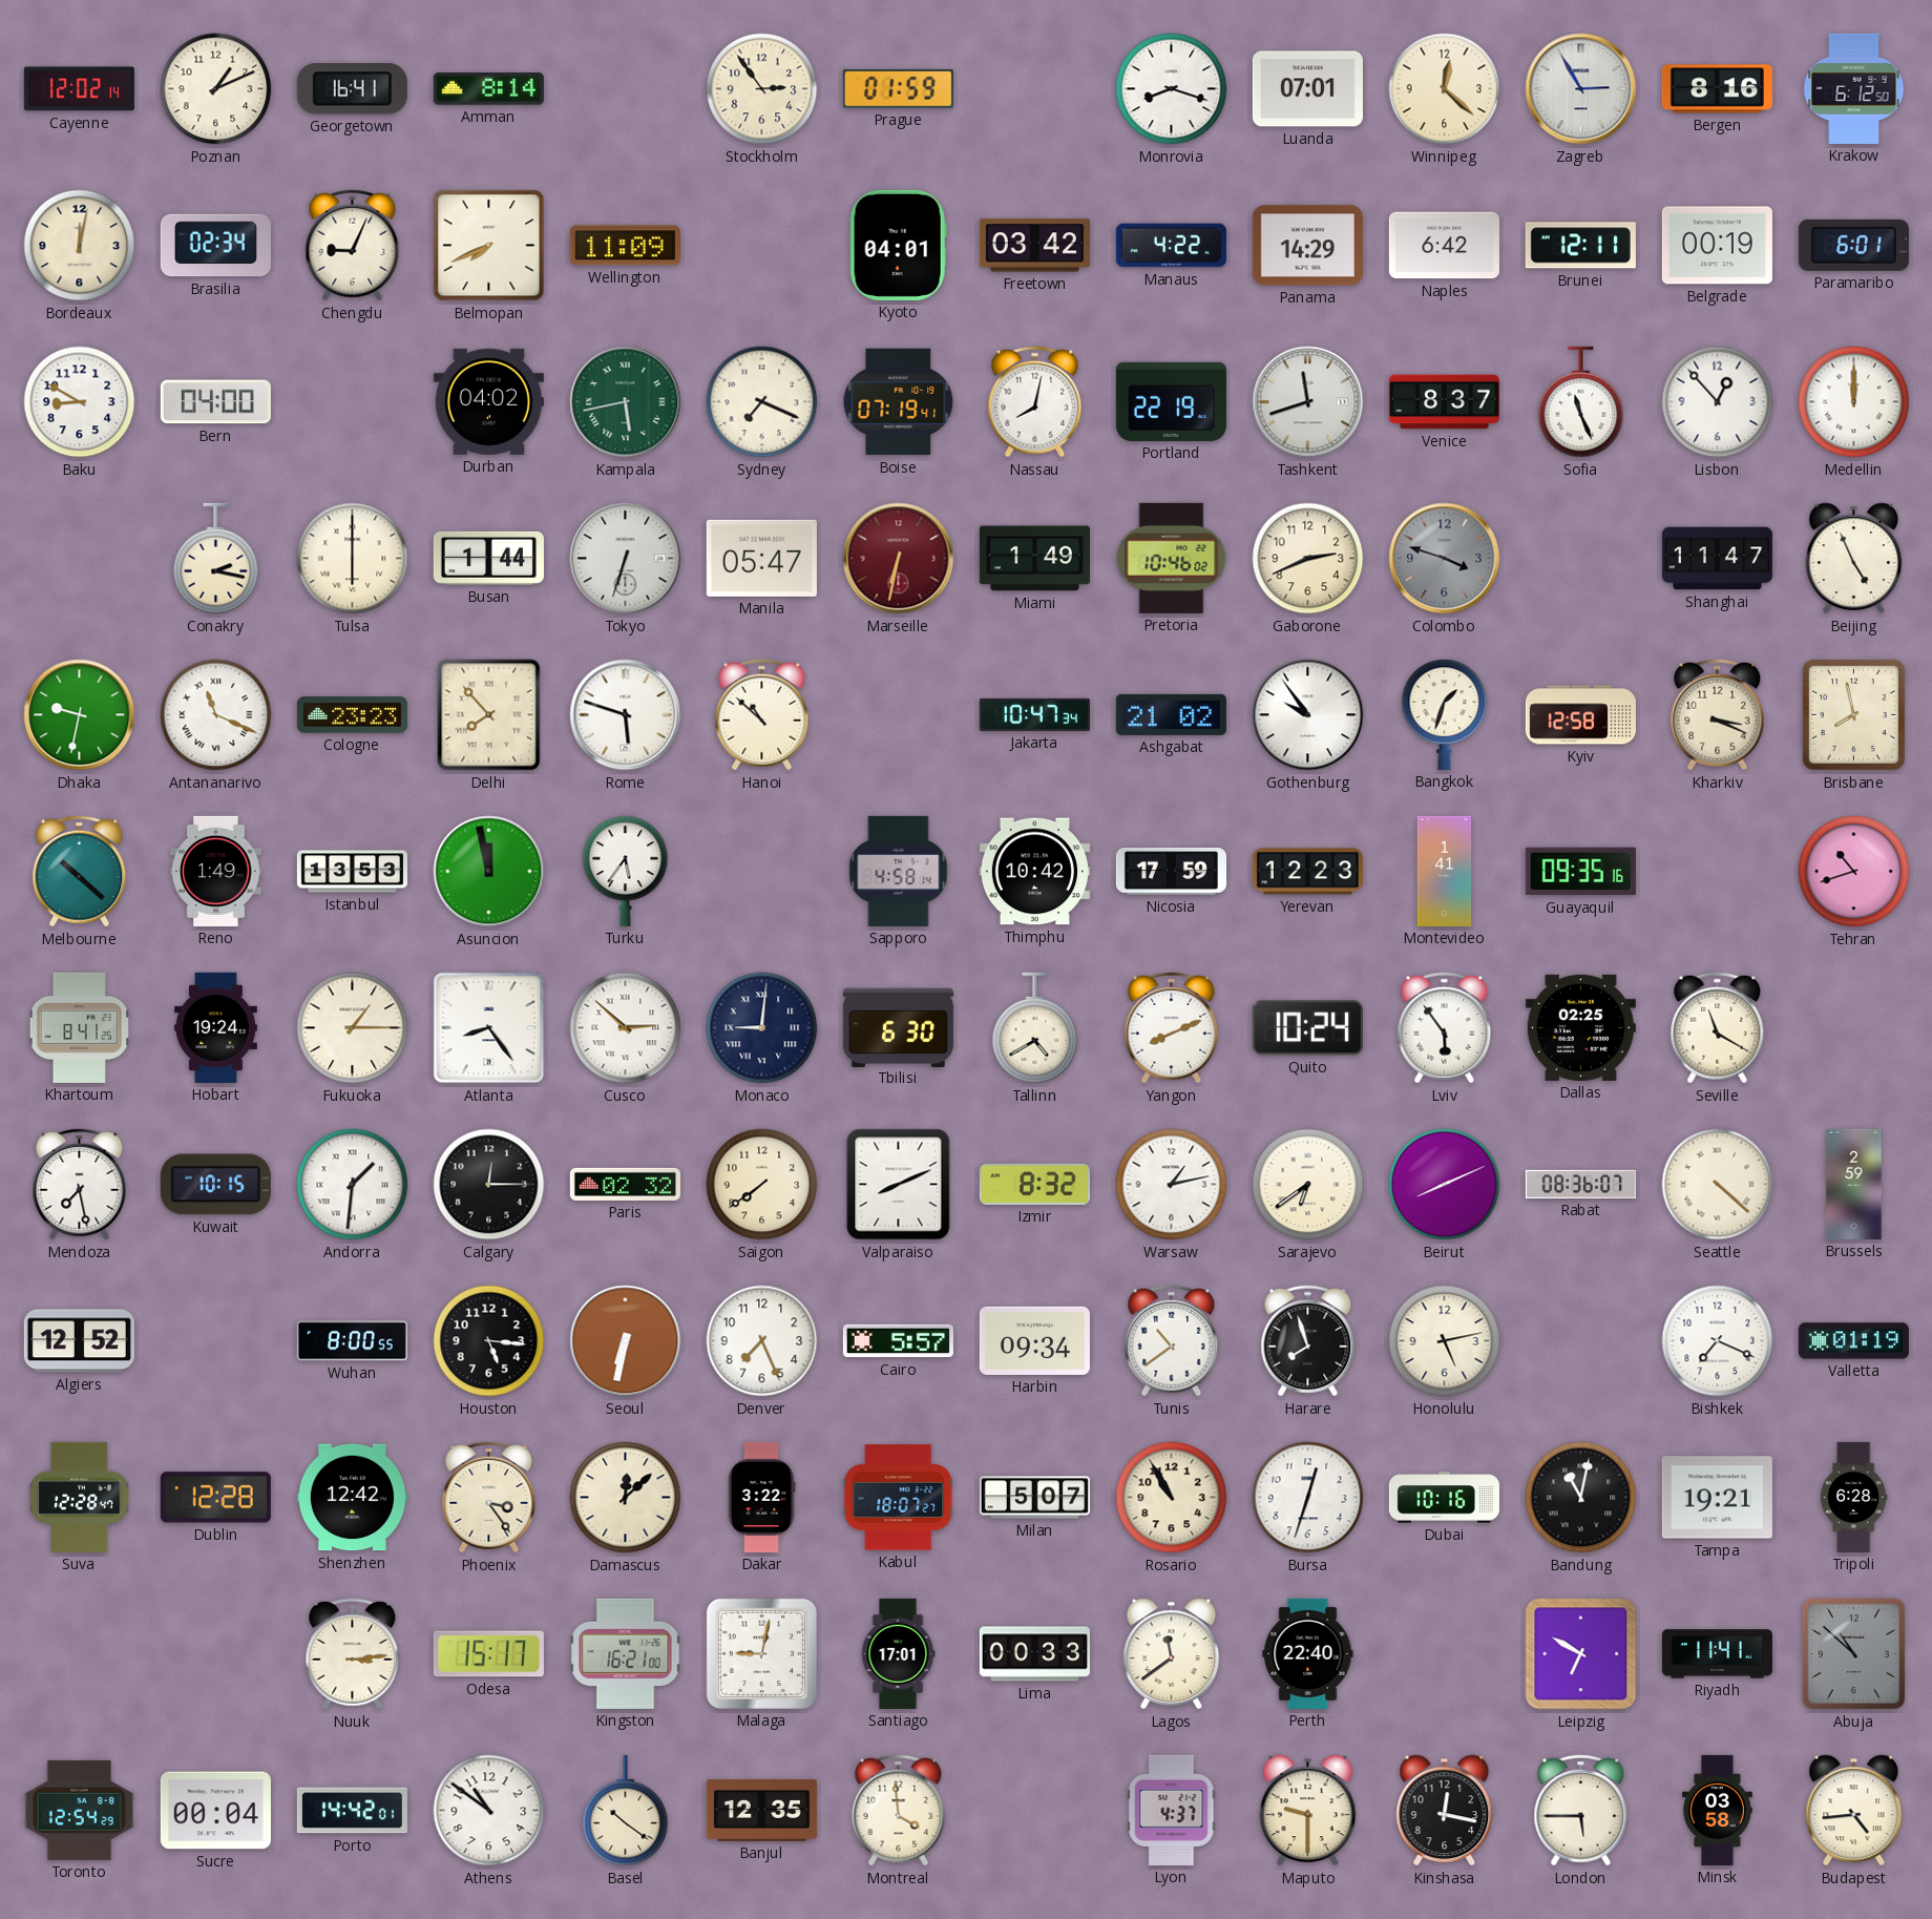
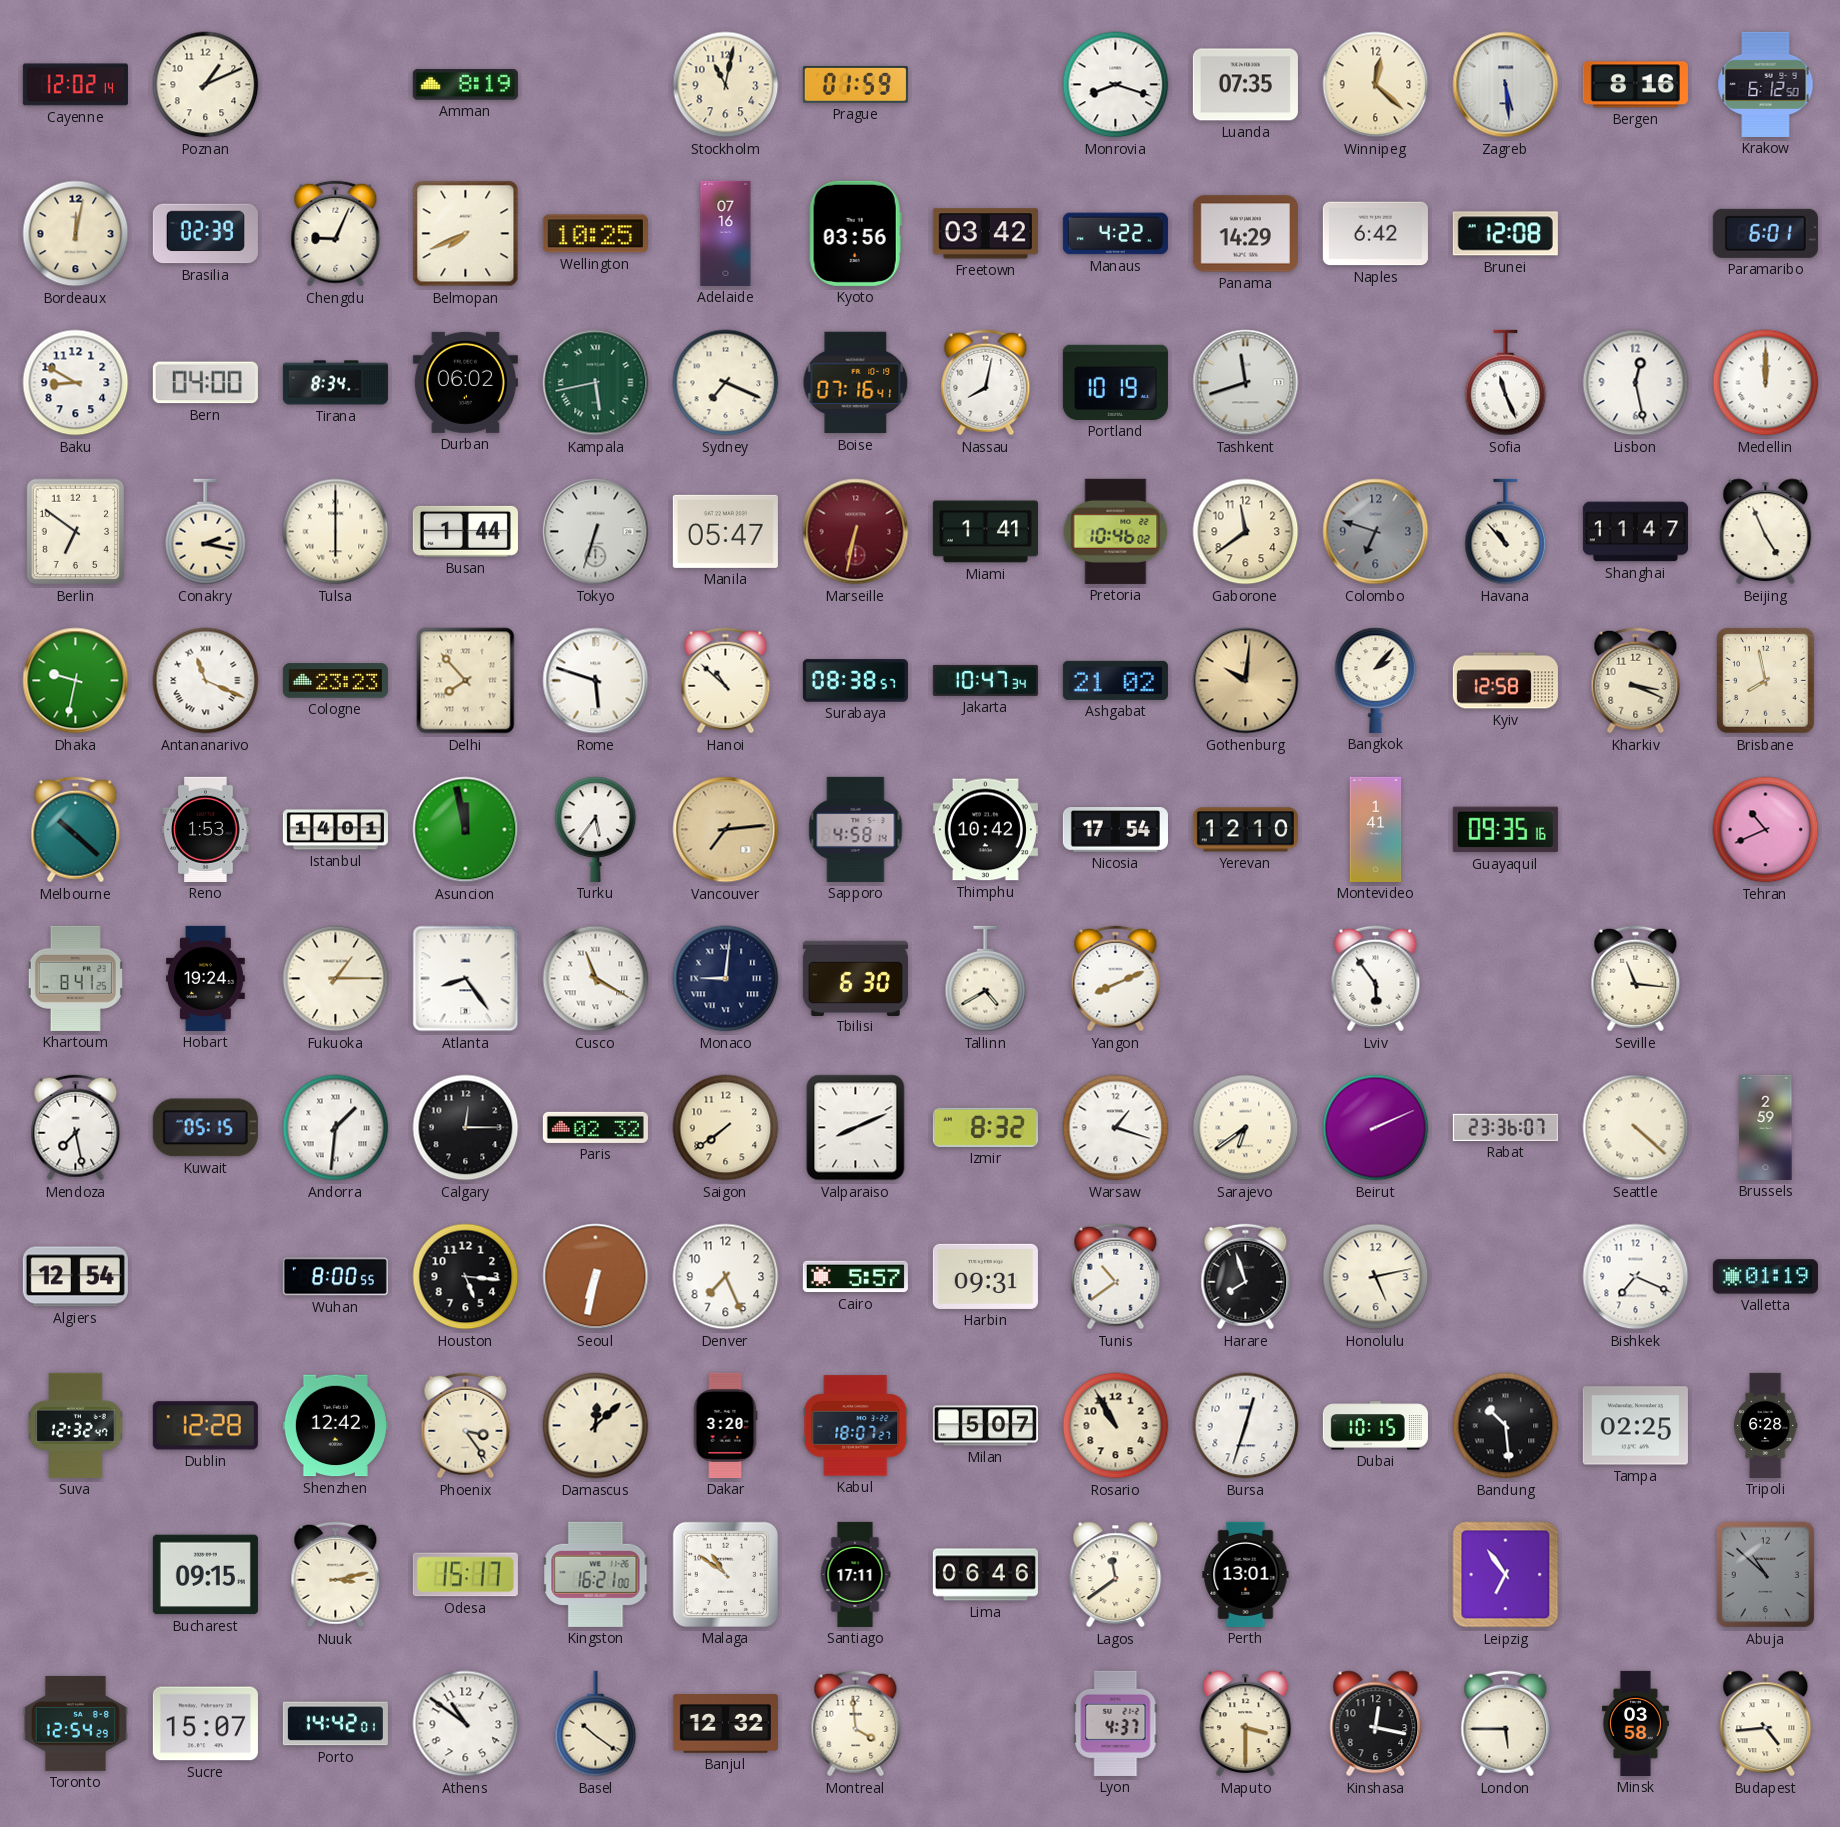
Georgetown: 16:41 -> none (352, 89)
Amman: 8:14 -> 8:19 (465, 85)
Stockholm: 2:54 -> 11:02 (726, 85)
Luanda: 07:01 -> 07:35 (1245, 85)
Zagreb: 2:55 -> 5:29 (1506, 85)
Brasilia: 02:34 -> 02:39 (205, 234)
Wellington: 11:09 -> 10:25 (595, 234)
Adelaide: none -> 07:16 (726, 233)
Kyoto: 04:01 -> 03:56 (855, 233)
Brunei: 12:11 -> 12:08 (1505, 234)
Belgrade: 00:19 -> none (1717, 246)
Tirana: none -> 8:34 (335, 383)
Durban: 04:02 -> 06:02 (465, 382)
Boise: 07:19 -> 07:16 (856, 383)
Portland: 22:19 -> 10:19 (1115, 382)
Venice: 8:37 -> none (1444, 402)
Lisbon: 12:53 -> 12:28 (1636, 383)
Berlin: none -> 6:51 (75, 532)
Miami: 1:49 -> 1:41 (985, 532)
Gaborone: 2:41 -> 11:39 (1246, 532)
Colombo: 3:48 -> 6:48 (1376, 532)
Havana: none -> 10:53 (1506, 532)
Surabaya: none -> 08:38 (855, 681)
Gothenburg: 9:54 -> 10:01 (1246, 681)
Gothenburg dial: white -> champagne (1246, 681)
Bangkok: 1:33 -> 2:07 (1376, 680)
Reno: 1:49 -> 1:53 (206, 829)
Istanbul: 13:53 -> 14:01 (335, 830)
Vancouver: none -> 7:14 (726, 830)
Nicosia: 17:59 -> 17:54 (1115, 830)
Yerevan: 12:23 -> 12:10 (1245, 830)
Tehran: 10:42 -> 10:41 (1766, 830)
Cusco: 2:52 -> 11:20 (596, 979)
Quito: 10:24 -> none (1307, 1028)
Dallas: 02:25 -> none (1580, 1027)
Seville: 11:20 -> 11:16 (1636, 979)
Kuwait: 10:15 -> 05:15 (205, 1128)
Warsaw: 1:13 -> 1:18 (1116, 1128)
Beirut: 8:11 -> 2:11 (1376, 1128)
Rabat: 08:36 -> 23:36 (1505, 1127)
Algiers: 12:52 -> 12:54 (75, 1277)
Harbin: 09:34 -> 09:31 (985, 1276)
Suva: 12:28 -> 12:32 (76, 1425)
Dakar: 3:22 -> 3:20 (725, 1425)
Dubai: 10:16 -> 10:15 (1375, 1426)
Bandung: 11:02 -> 10:29 (1506, 1426)
Tampa: 19:21 -> 02:25 (1635, 1426)
Bucharest: none -> 09:15 (205, 1575)
Nuuk: 3:14 -> 3:13 (336, 1575)
Malaga: 9:02 -> 10:51 (725, 1574)
Santiago: 17:01 -> 17:11 (855, 1574)
Lima: 00:33 -> 06:46 (985, 1575)
Perth: 22:40 -> 13:01 (1246, 1574)
Leipzig: 6:50 -> 6:54 (1506, 1575)
Riyadh: 11:41 -> none (1717, 1654)
Sucre: 00:04 -> 15:07 (205, 1724)
Banjul: 12:35 -> 12:32 (725, 1724)
Maputo: 9:30 -> 3:30 (1246, 1724)
